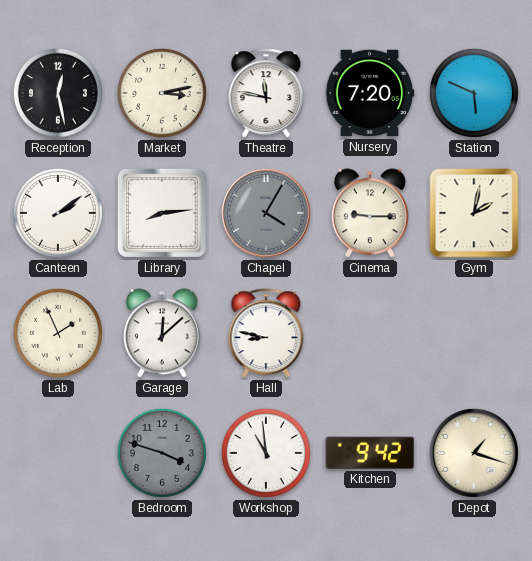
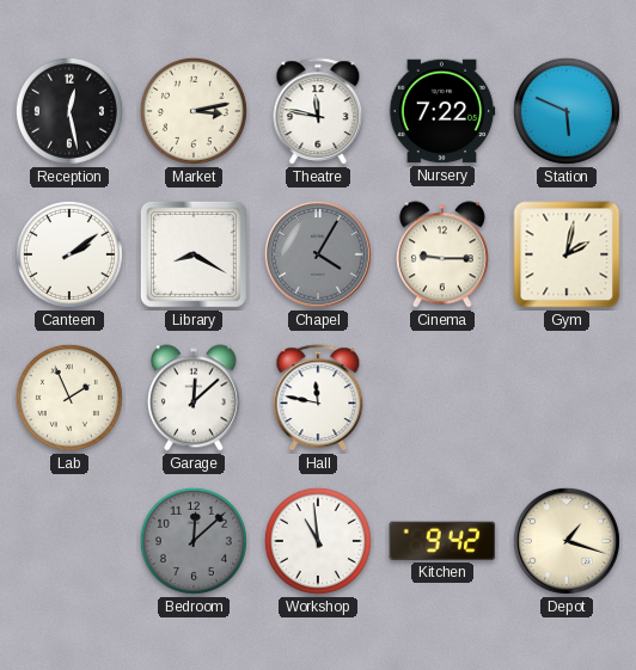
Nursery: 7:20 -> 7:22 (442, 111)
Library: 8:14 -> 8:20 (194, 254)
Hall: 8:47 -> 11:47 (318, 399)
Bedroom: 3:48 -> 12:08 (194, 541)
